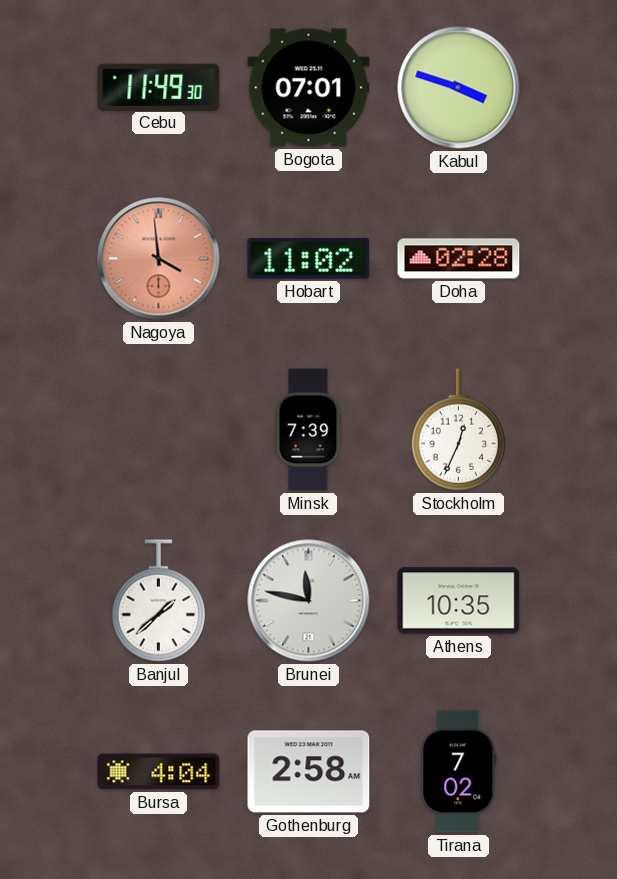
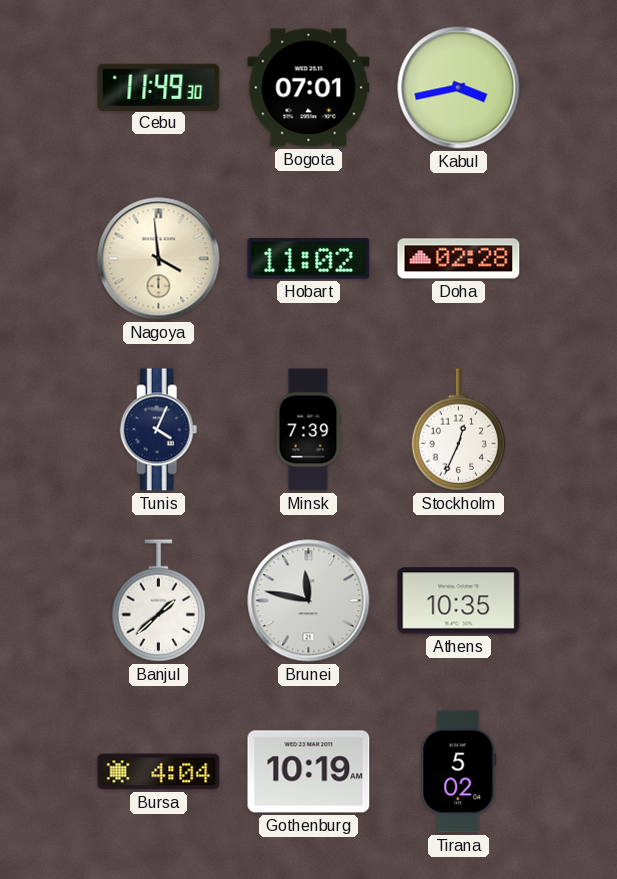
Kabul: 3:48 -> 3:43 (459, 88)
Nagoya dial: salmon -> cream (159, 259)
Tunis: none -> 4:04 (159, 430)
Gothenburg: 2:58 -> 10:19 (309, 772)
Tirana: 7:02 -> 5:02 (459, 772)
